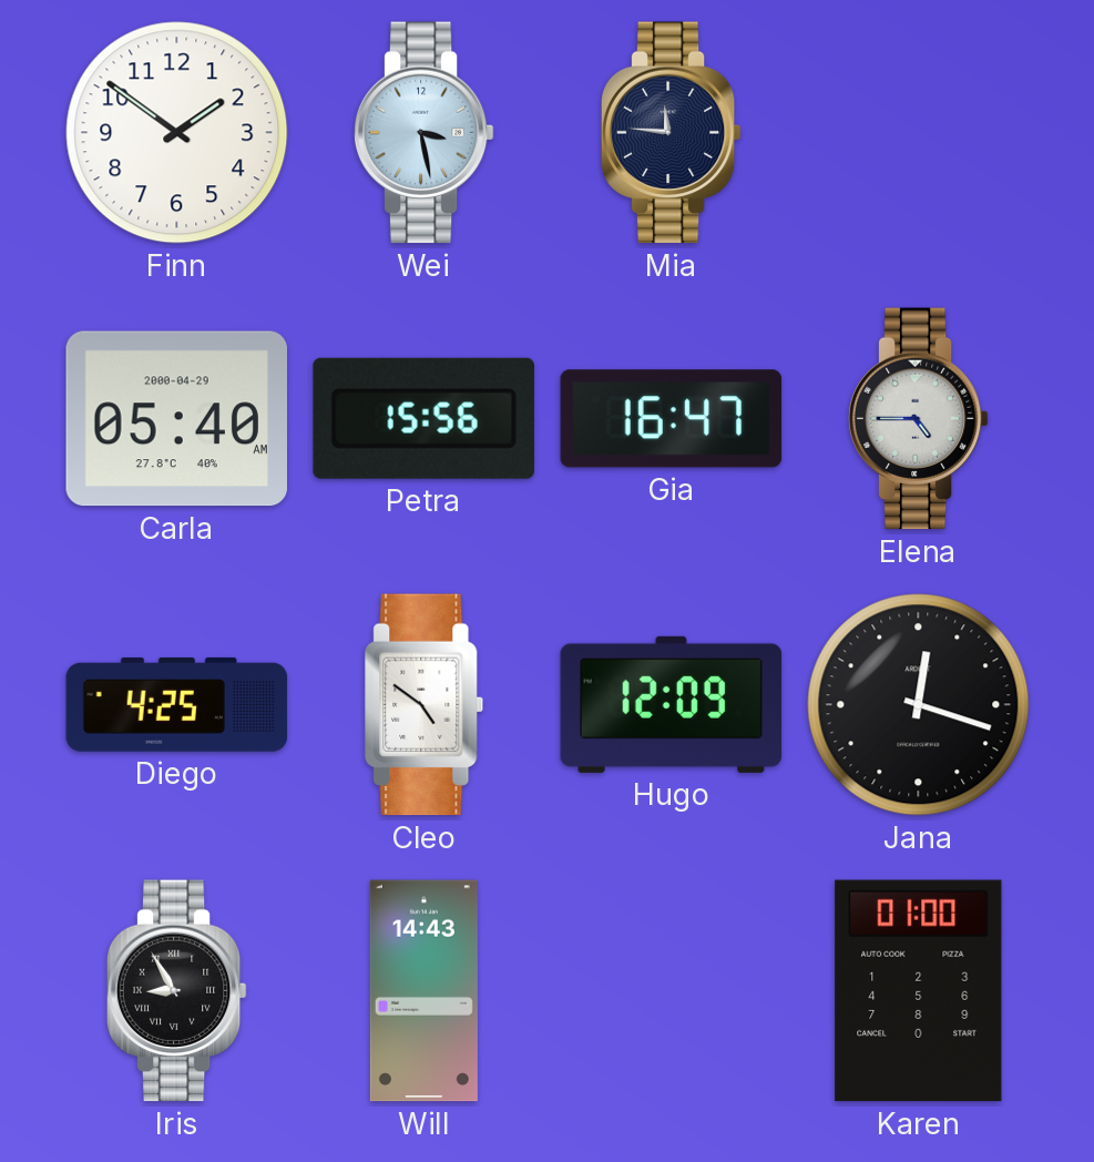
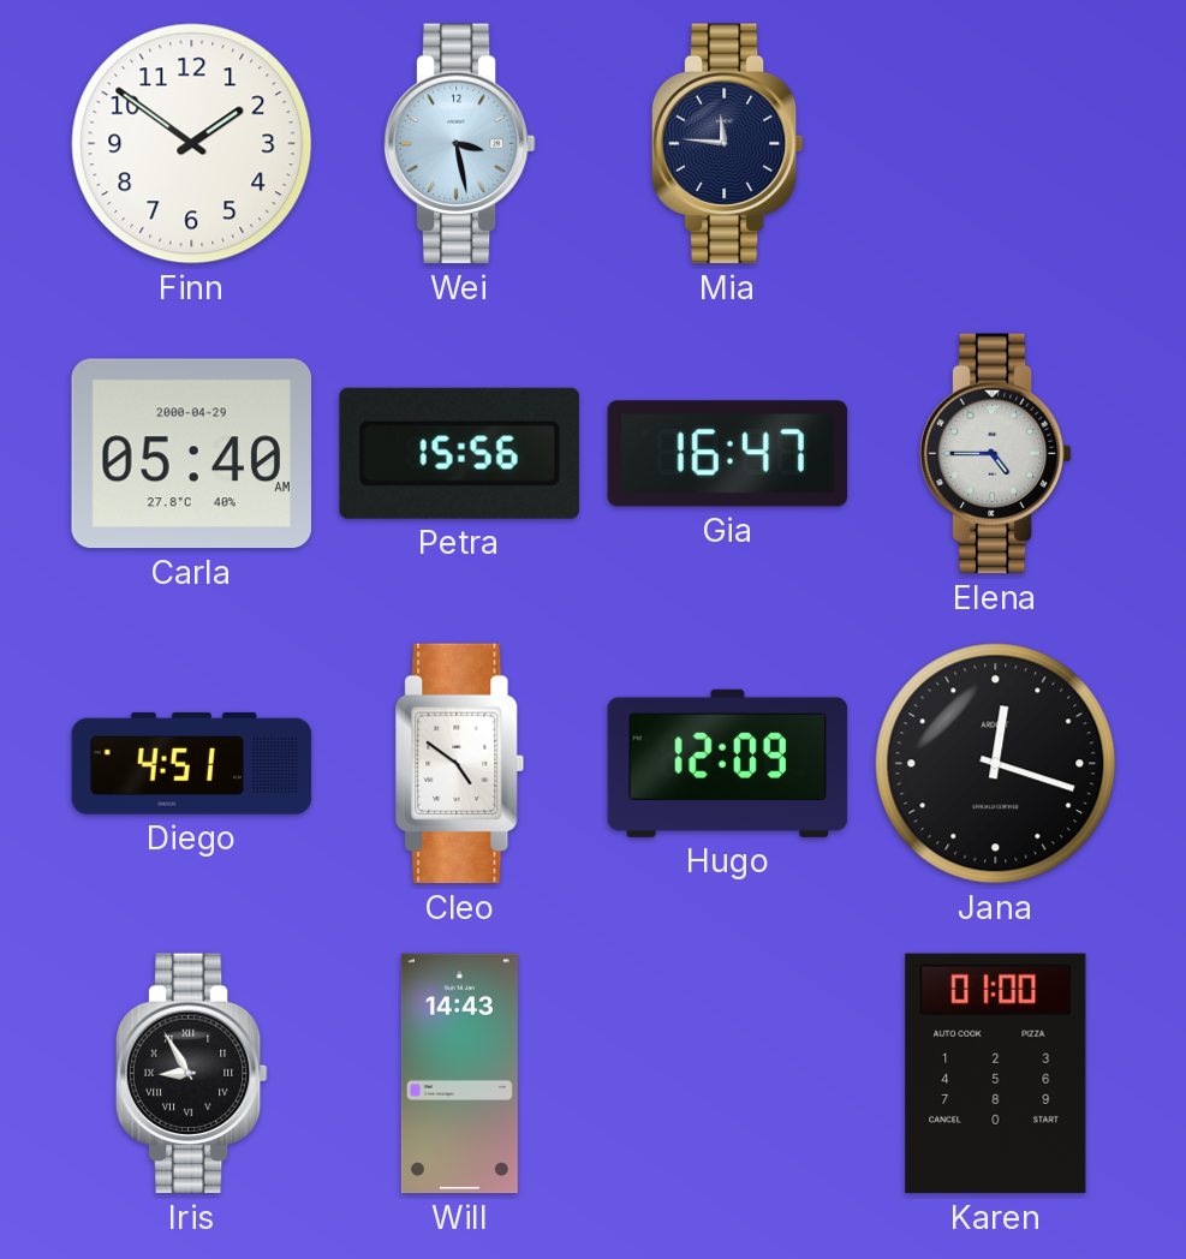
Diego: 4:25 -> 4:51 (192, 763)
